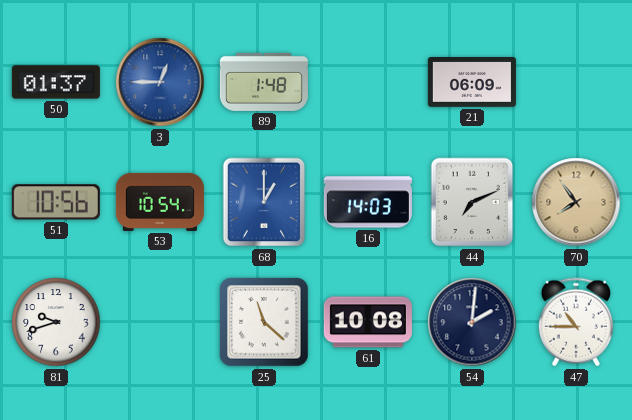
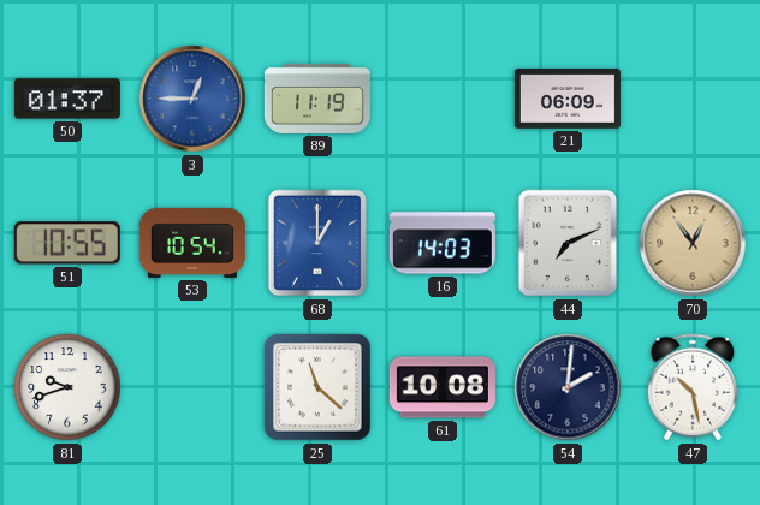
89: 1:48 -> 11:19 (317, 99)
51: 10:56 -> 10:55 (67, 243)
70: 7:54 -> 12:54 (693, 243)
47: 10:45 -> 10:28 (693, 387)
